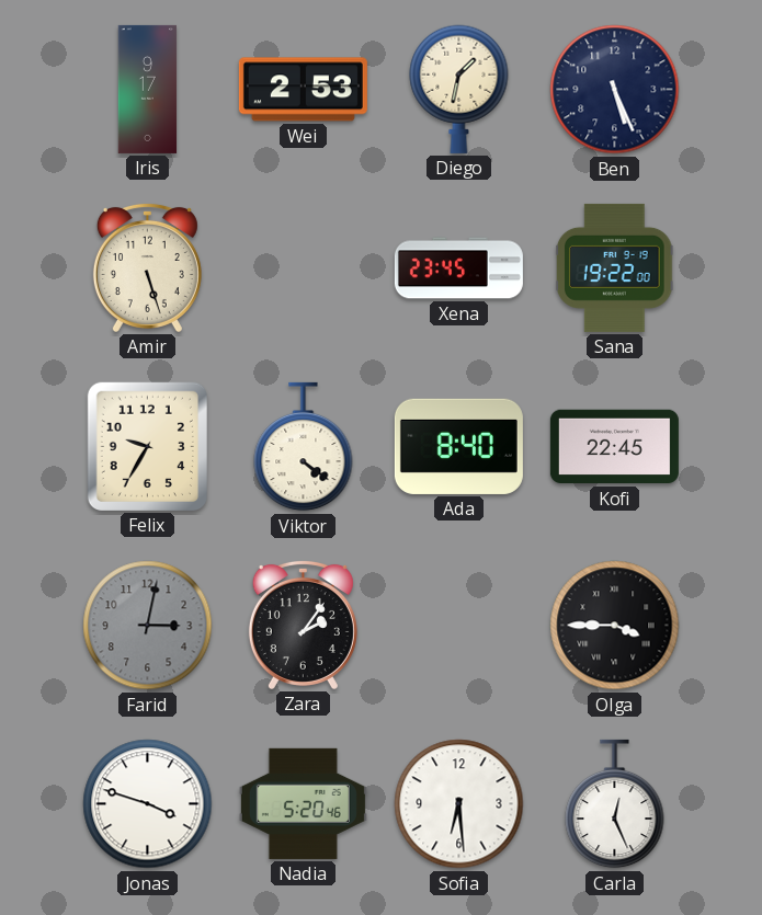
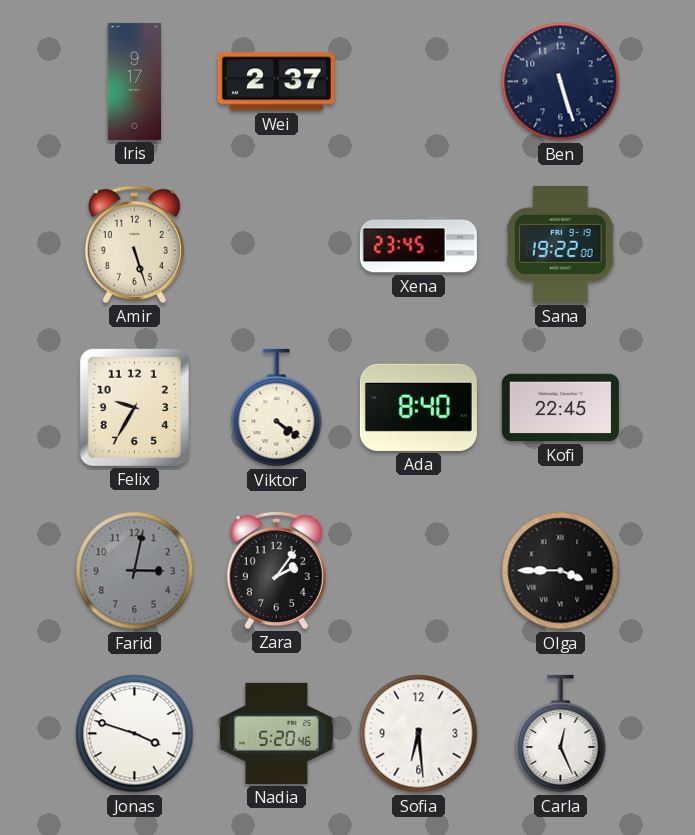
Wei: 2:53 -> 2:37 (276, 82)
Diego: 1:32 -> none (459, 89)
Ben: 5:26 -> 5:27 (561, 82)
